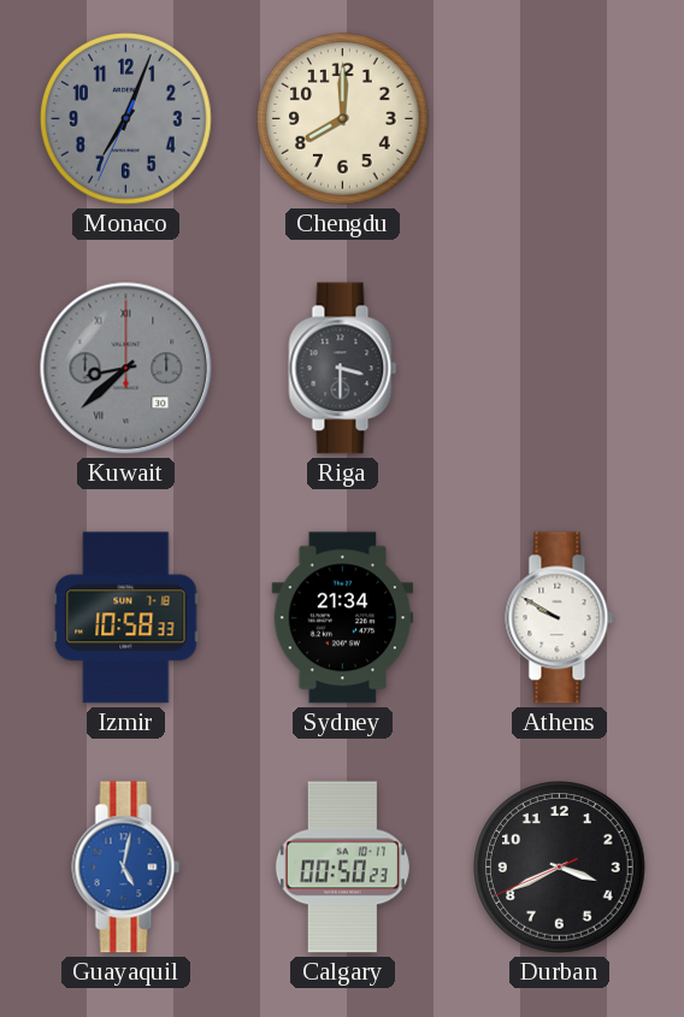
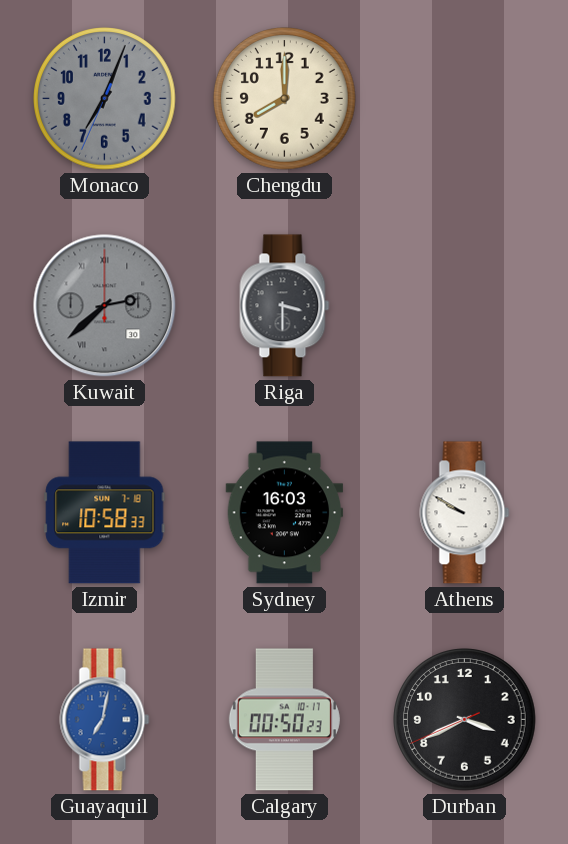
Kuwait: 8:38 -> 2:38 (105, 306)
Sydney: 21:34 -> 16:03 (285, 513)
Guayaquil: 5:02 -> 7:02 (105, 720)
